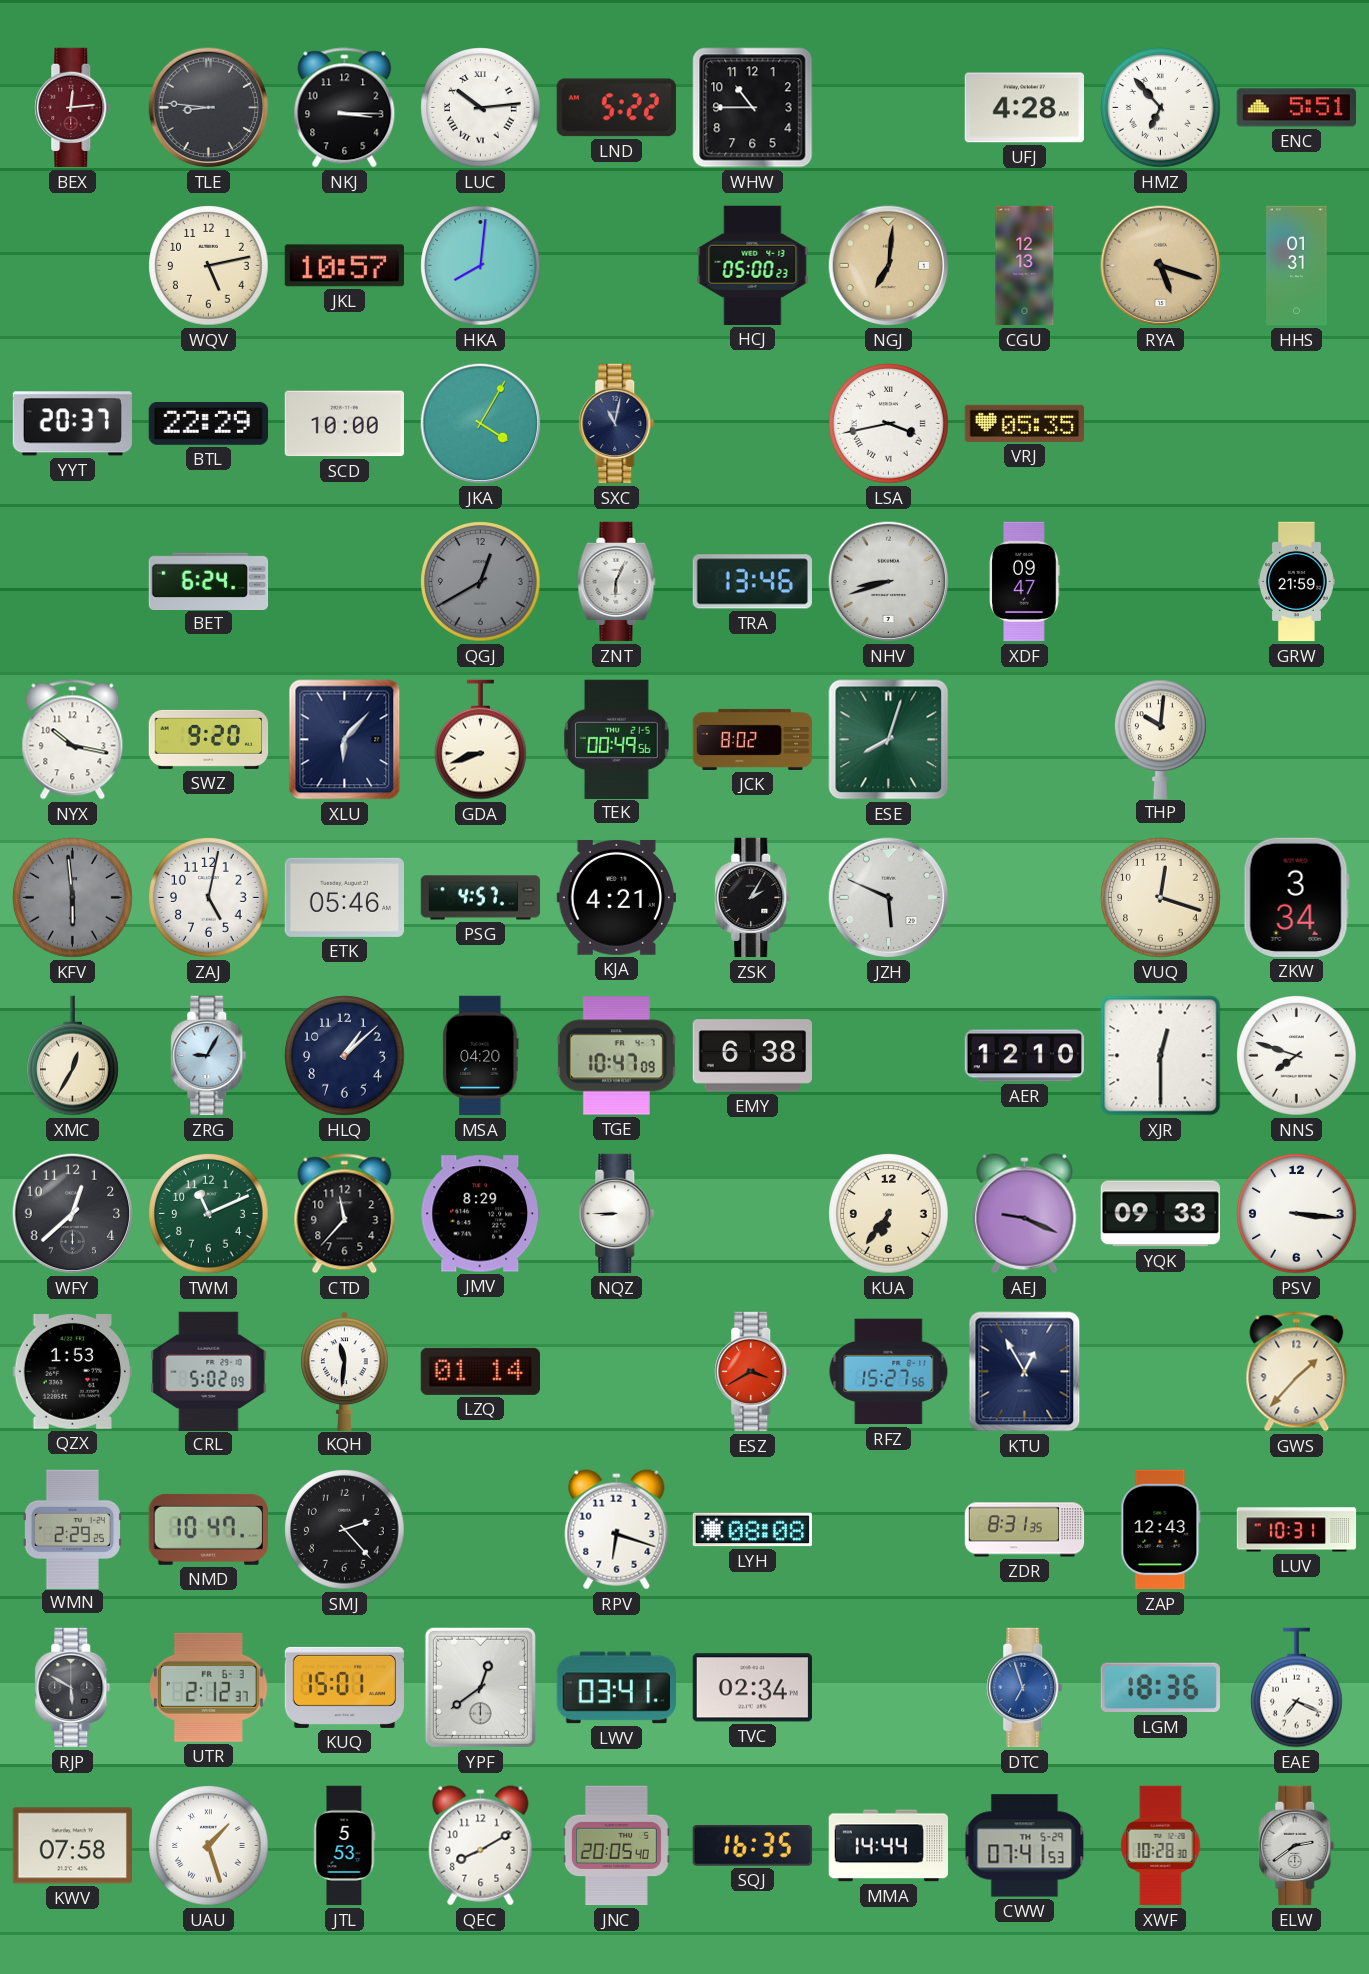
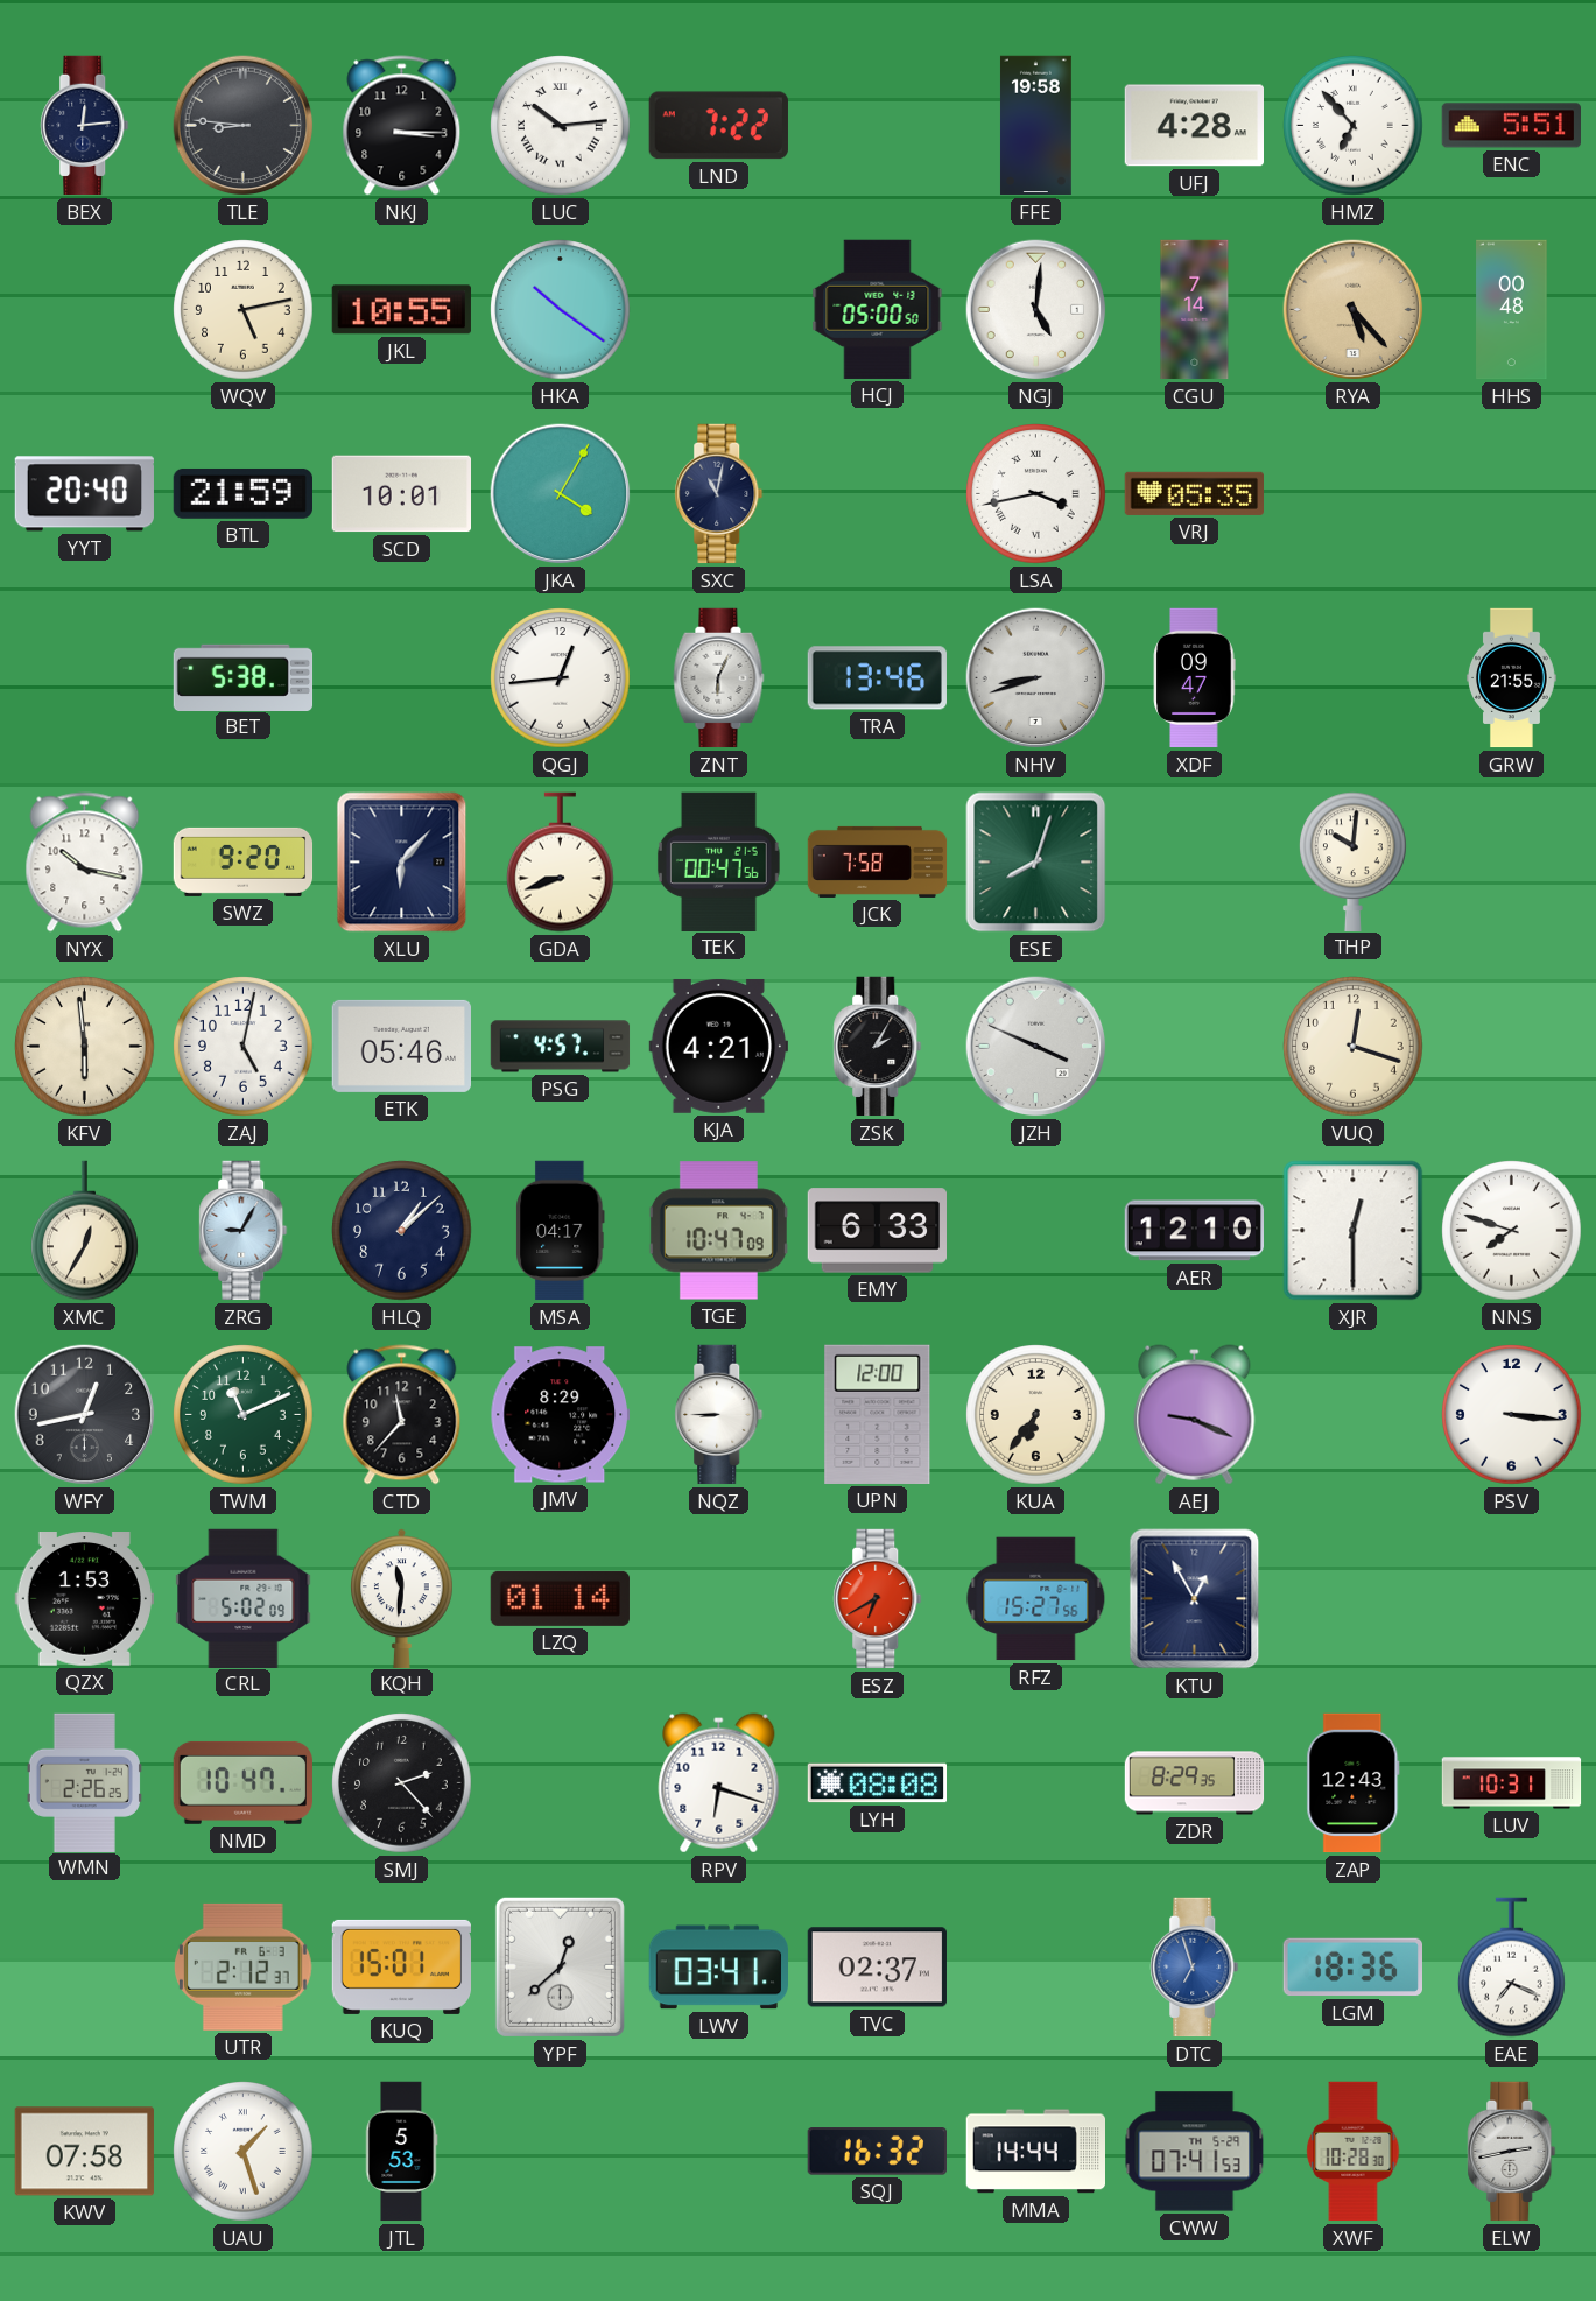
BEX dial: burgundy -> navy (85, 126)
LND: 5:22 -> 7:22 (718, 126)
WHW: 10:45 -> none (753, 108)
FFE: none -> 19:58 (1035, 126)
JKL: 10:57 -> 10:55 (401, 310)
HKA: 8:01 -> 10:21 (561, 310)
HCJ: 05:00:23 -> 05:00:50 (878, 309)
NGJ: 7:01 -> 5:01 (1036, 310)
NGJ dial: champagne -> white (1036, 310)
CGU: 12:13 -> 7:14 (1195, 310)
RYA: 5:18 -> 5:23 (1354, 310)
HHS: 01:31 -> 00:48 (1512, 310)
YYT: 20:37 -> 20:40 (84, 494)
BTL: 22:29 -> 21:59 (242, 493)
SCD: 10:00 -> 10:01 (401, 494)
BET: 6:24 -> 5:38 (244, 677)
QGJ: 12:40 -> 12:44 (561, 678)
QGJ dial: grey -> white (561, 678)
GRW: 21:59 -> 21:55 (1512, 678)
TEK: 00:49 -> 00:47 (718, 861)
JCK: 8:02 -> 7:58 (878, 861)
KFV dial: grey -> cream (85, 1047)
JZH: 5:49 -> 3:49 (1036, 1047)
ZKW: 3:34 -> none (1296, 897)
MSA: 04:20 -> 04:17 (561, 1231)
EMY: 6:38 -> 6:33 (877, 1231)
WFY: 12:38 -> 12:43 (85, 1415)
UPN: none -> 12:00 (878, 1414)
YQK: 09:33 -> none (1160, 1214)
ESZ: 3:40 -> 6:40 (878, 1599)
GWS: 1:37 -> none (1297, 1372)
WMN: 2:29 -> 2:26 (84, 1782)
ZDR: 8:31 -> 8:29 (1195, 1783)
RJP: 5:50 -> none (73, 1688)
YPF: 12:39 -> 12:38 (560, 1966)
TVC: 02:34 -> 02:37 (877, 1968)
QEC: 8:10 -> none (481, 1846)
JNC: 20:05 -> none (617, 1846)
SQJ: 16:35 -> 16:32 (877, 2152)
ELW: 2:39 -> 2:43 (1512, 2152)
